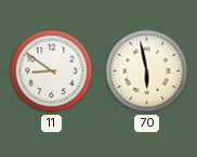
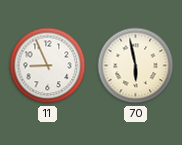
11: 8:51 -> 8:56 (48, 66)
